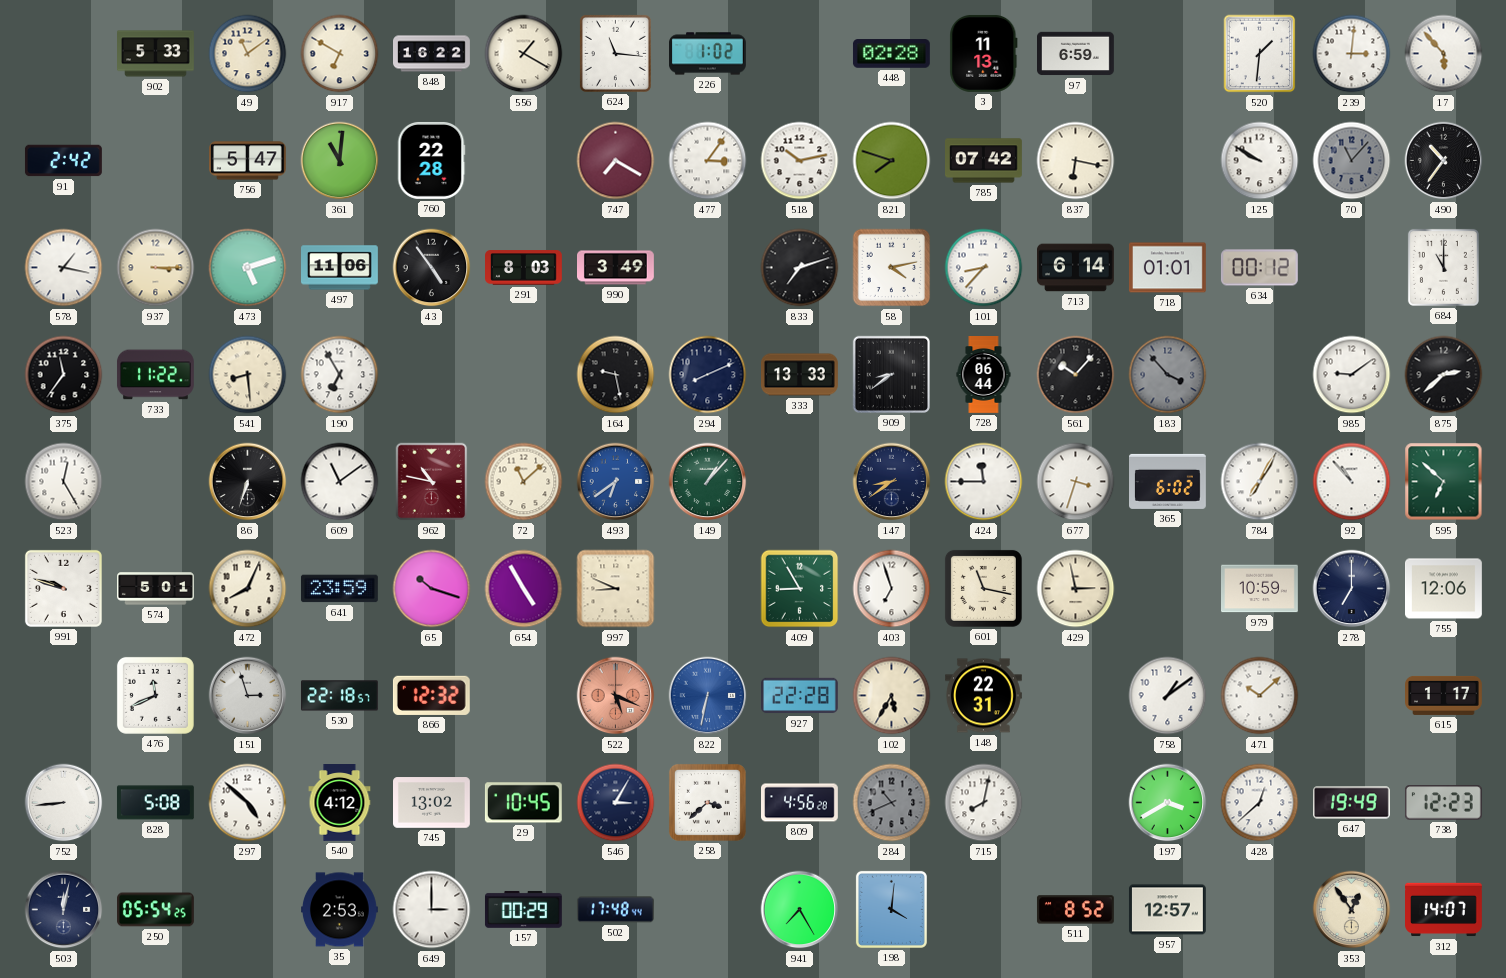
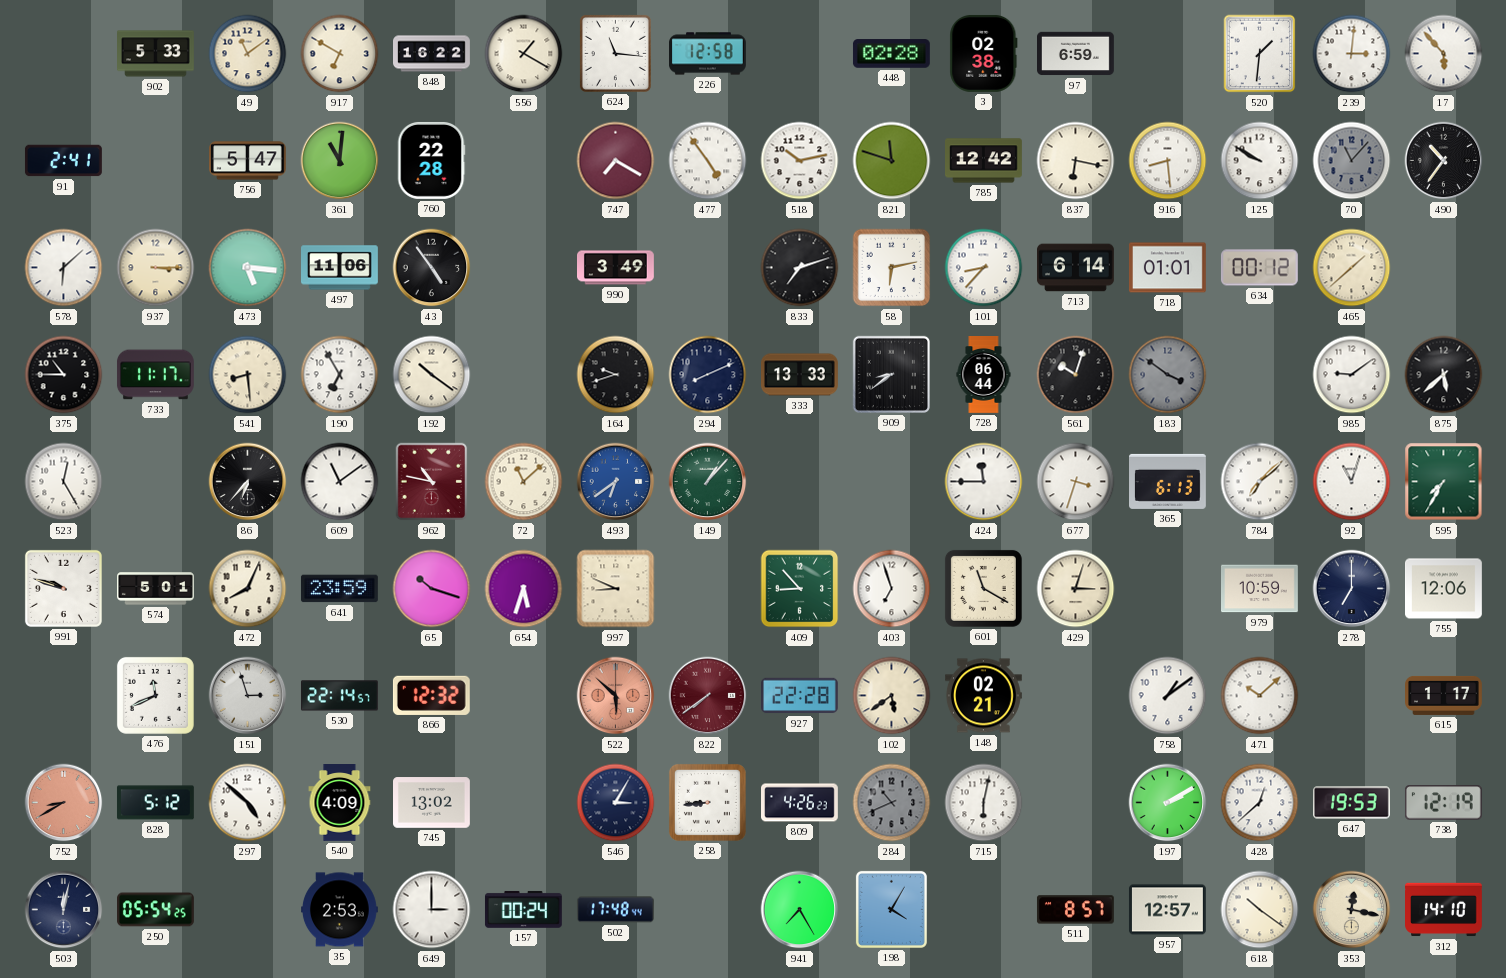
226: 1:02 -> 12:58 (708, 54)
3: 11:13 -> 02:38 (984, 53)
91: 2:42 -> 2:41 (64, 161)
477: 3:06 -> 4:54 (708, 161)
821: 7:48 -> 11:48 (892, 161)
785: 07:42 -> 12:42 (984, 161)
916: none -> 8:29 (1168, 161)
578: 1:17 -> 6:08 (64, 268)
473: 5:12 -> 5:16 (248, 268)
291: 8:03 -> none (524, 268)
58: 4:13 -> 6:13 (892, 268)
465: none -> 1:38 (1352, 268)
684: 11:00 -> none (1443, 267)
375: 11:36 -> 10:45 (64, 375)
733: 11:22 -> 11:17 (155, 375)
192: none -> 10:21 (432, 375)
164: 9:28 -> 9:42 (616, 375)
561: 10:07 -> 10:03 (1076, 375)
183: 3:53 -> 3:51 (1168, 375)
875: 2:38 -> 5:38 (1444, 375)
86: 6:33 -> 6:37 (248, 482)
147: 8:39 -> none (892, 482)
365: 6:02 -> 6:13 (1168, 481)
784: 7:05 -> 7:08 (1260, 482)
92: 10:53 -> 11:03 (1352, 482)
595: 6:52 -> 7:35 (1444, 482)
654: 4:55 -> 5:33 (524, 589)
409: 8:55 -> 8:53 (800, 589)
601: 11:17 -> 11:20 (983, 588)
429: 2:58 -> 3:03 (1076, 589)
530: 22:18 -> 22:14 (339, 696)
522: 5:19 -> 5:52 (616, 696)
822: 6:32 -> 7:39 (708, 696)
822 dial: blue -> burgundy (708, 696)
102: 5:35 -> 5:39 (892, 696)
148: 22:31 -> 02:21 (984, 696)
752: 8:44 -> 8:40 (64, 803)
752 dial: white -> salmon (64, 803)
828: 5:08 -> 5:12 (155, 803)
540: 4:12 -> 4:09 (340, 803)
29: 10:45 -> none (523, 803)
258: 3:38 -> 8:44 (707, 802)
809: 4:56 -> 4:26 (800, 803)
715: 8:02 -> 6:02 (984, 803)
197: 3:40 -> 2:10 (1168, 803)
647: 19:49 -> 19:53 (1352, 803)
738: 12:23 -> 12:19 (1443, 803)
157: 00:29 -> 00:24 (523, 910)
198: 4:01 -> 4:05 (891, 909)
511: 8:52 -> 8:57 (1075, 910)
618: none -> 10:21 (1260, 910)
353: 12:54 -> 12:17 (1352, 910)
312: 14:07 -> 14:10 (1444, 910)
